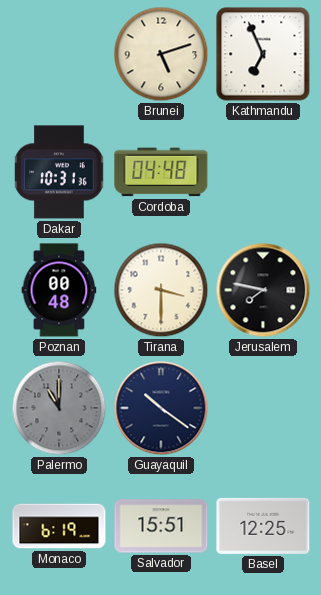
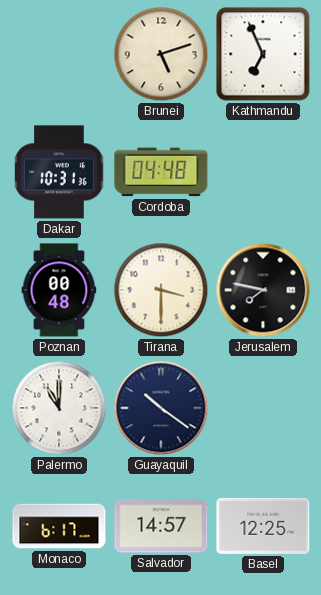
Palermo dial: grey -> white (59, 408)
Monaco: 6:19 -> 6:17 (59, 526)
Salvador: 15:51 -> 14:57 (161, 526)
